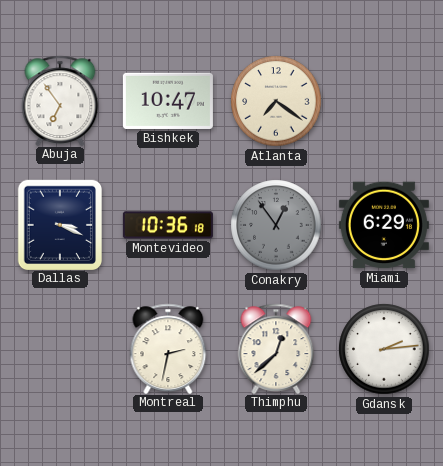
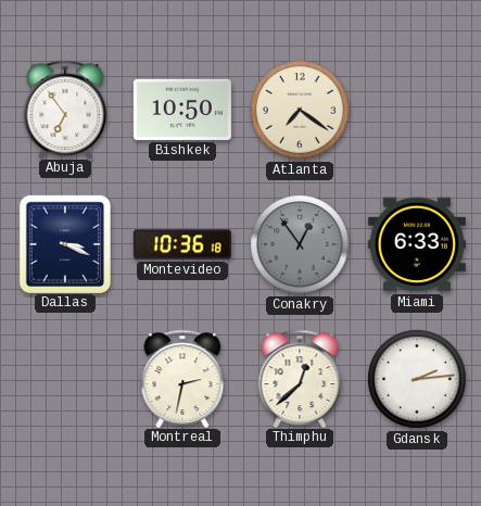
Bishkek: 10:47 -> 10:50 (182, 110)
Miami: 6:29 -> 6:33 (417, 244)
